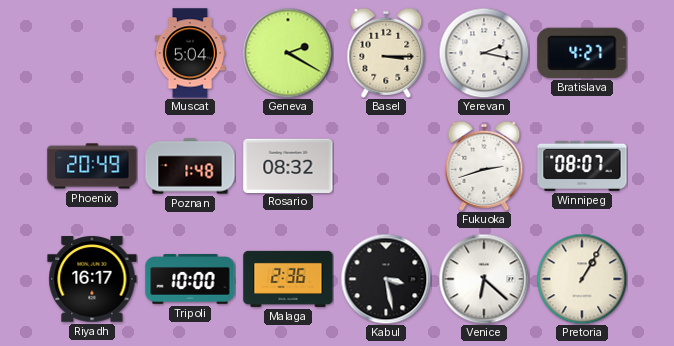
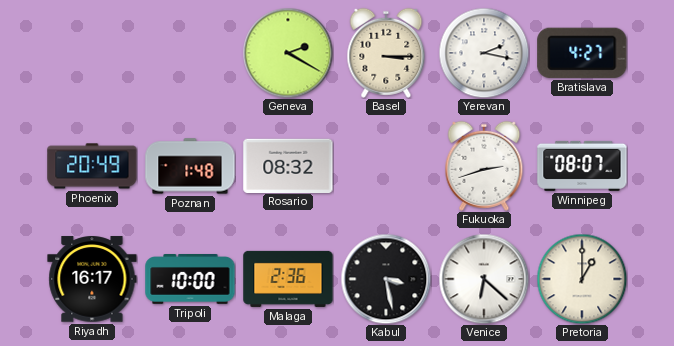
Muscat: 5:04 -> none (189, 53)
Pretoria: 1:05 -> 1:00 (582, 279)
